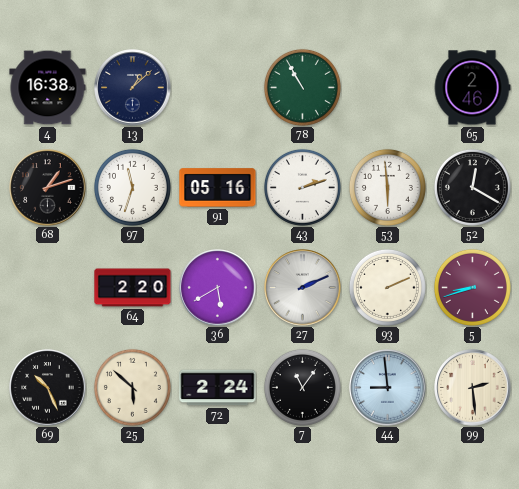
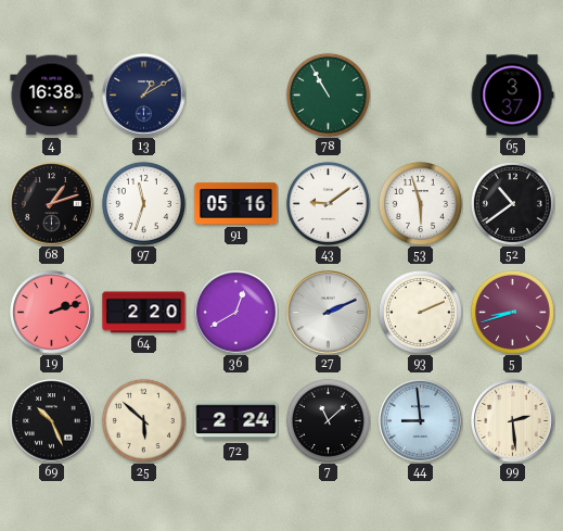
13: 1:08 -> 1:10 (144, 96)
65: 2:46 -> 3:37 (512, 96)
43: 2:12 -> 9:09 (328, 203)
53: 5:59 -> 5:57 (420, 203)
52: 12:20 -> 10:39 (512, 203)
19: none -> 2:12 (52, 313)
36: 5:40 -> 12:40 (236, 313)
7: 11:06 -> 11:08 (328, 420)
